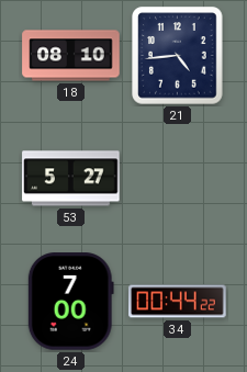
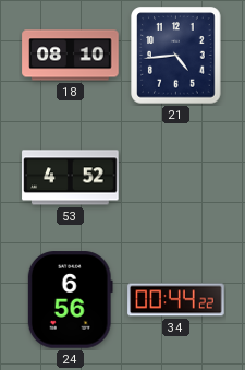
53: 5:27 -> 4:52 (71, 178)
24: 7:00 -> 6:56 (70, 300)
